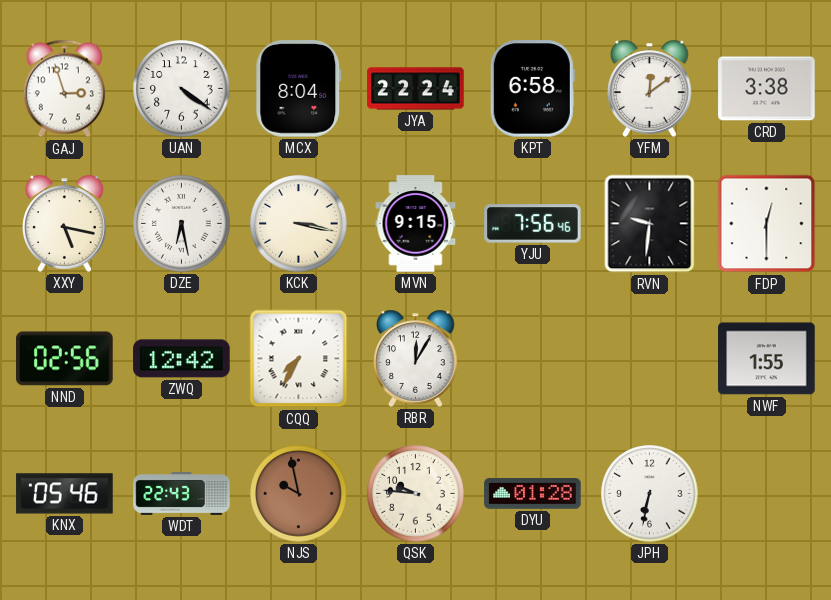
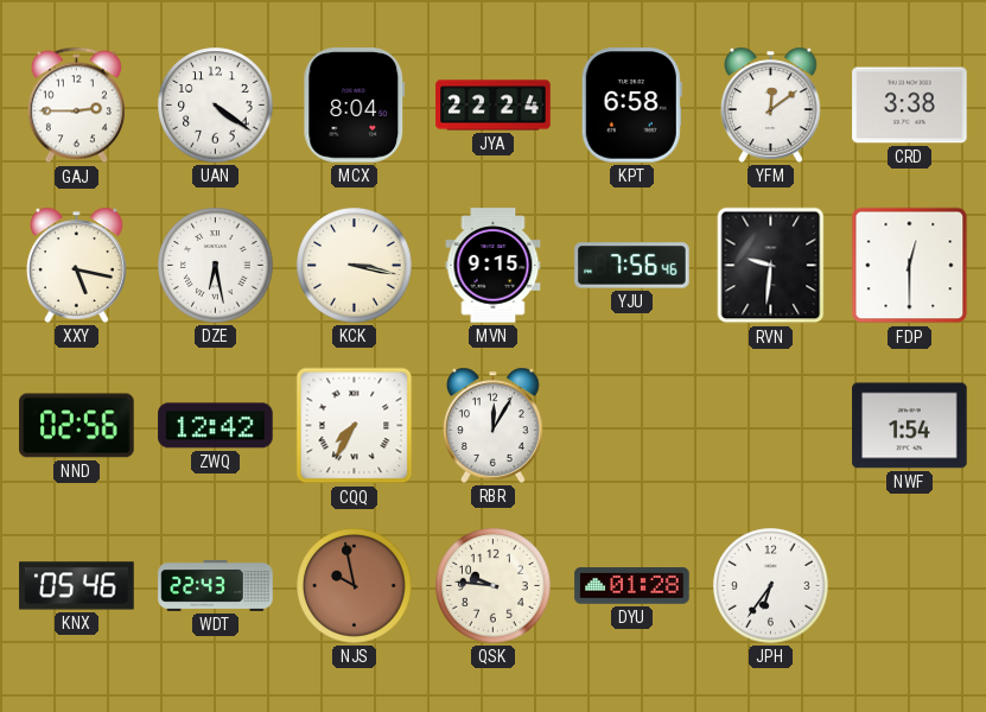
GAJ: 2:57 -> 2:45 (76, 106)
NWF: 1:55 -> 1:54 (910, 426)
JPH: 6:32 -> 6:36 (771, 586)
